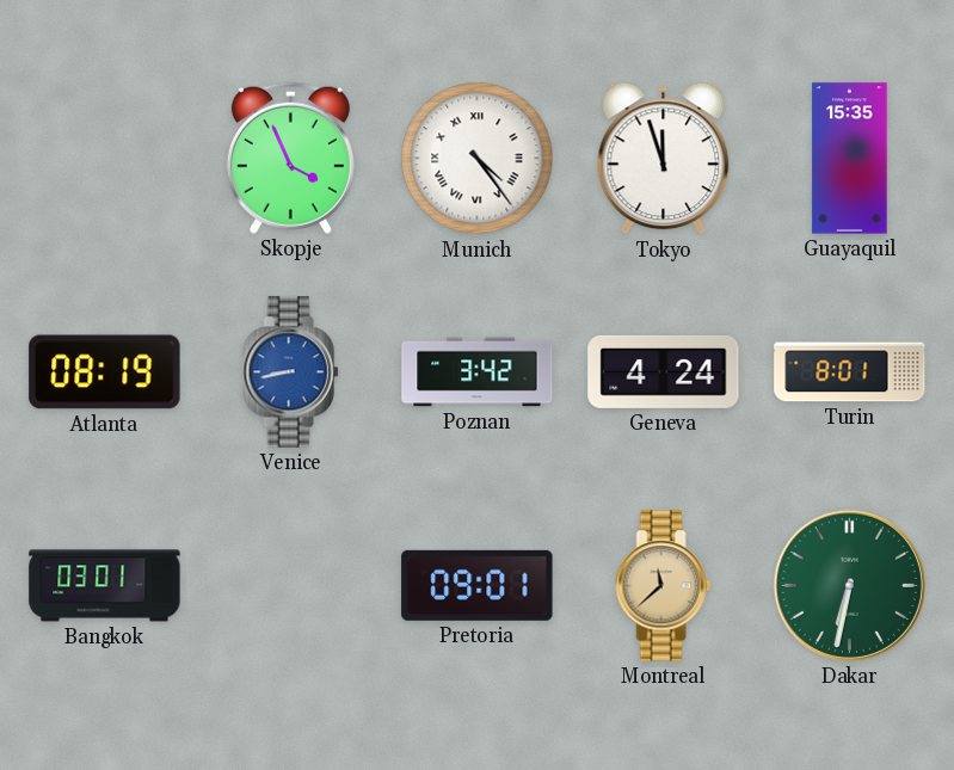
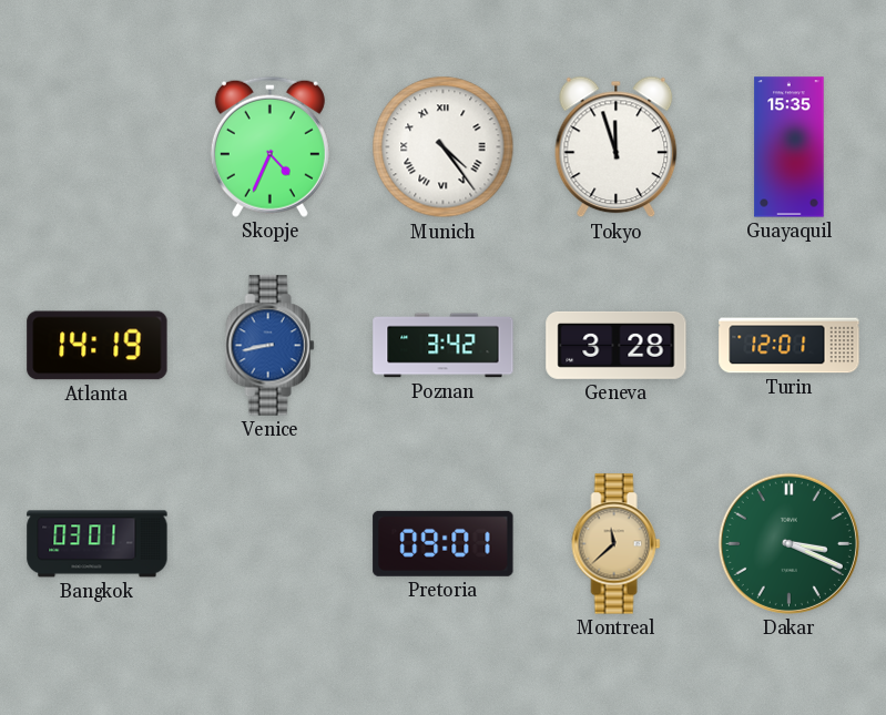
Skopje: 3:56 -> 4:34 (269, 146)
Atlanta: 08:19 -> 14:19 (98, 346)
Geneva: 4:24 -> 3:28 (617, 345)
Turin: 8:01 -> 12:01 (790, 346)
Dakar: 6:32 -> 3:19 (788, 543)
